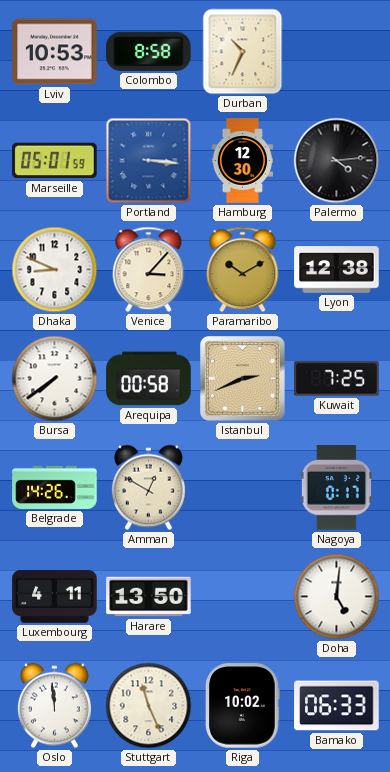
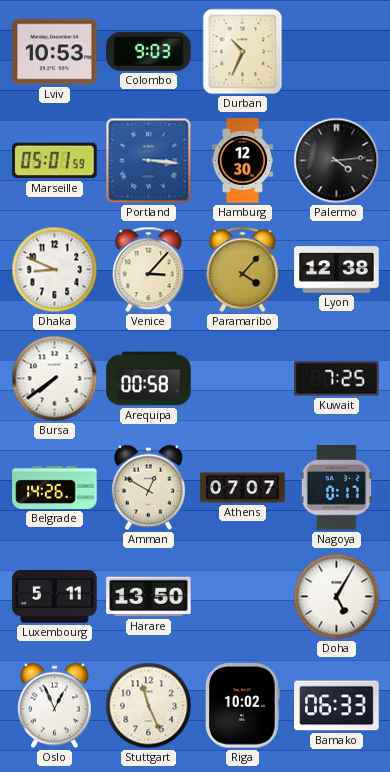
Colombo: 8:58 -> 9:03 (149, 51)
Paramaribo: 10:10 -> 4:07 (243, 270)
Istanbul: 2:41 -> none (243, 379)
Athens: none -> 07:07 (243, 488)
Luxembourg: 4:11 -> 5:11 (55, 597)
Doha: 5:01 -> 5:05 (337, 597)
Oslo: 11:59 -> 12:56 (54, 706)
